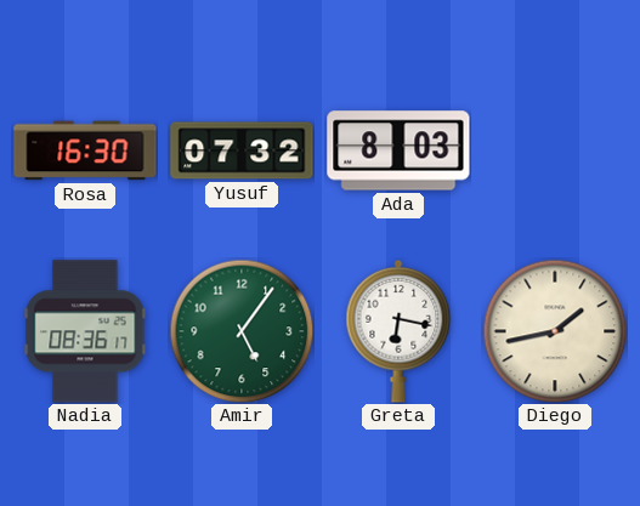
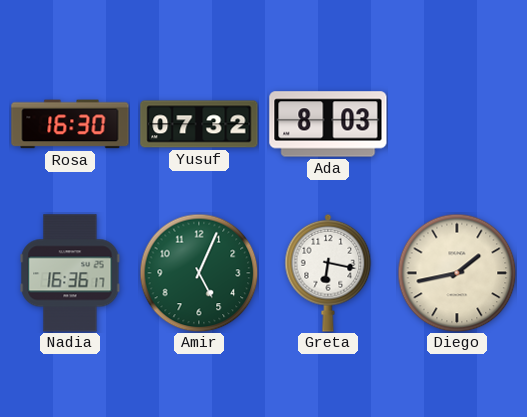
Nadia: 08:36 -> 16:36 (70, 273)
Amir: 5:06 -> 5:04 (199, 273)
